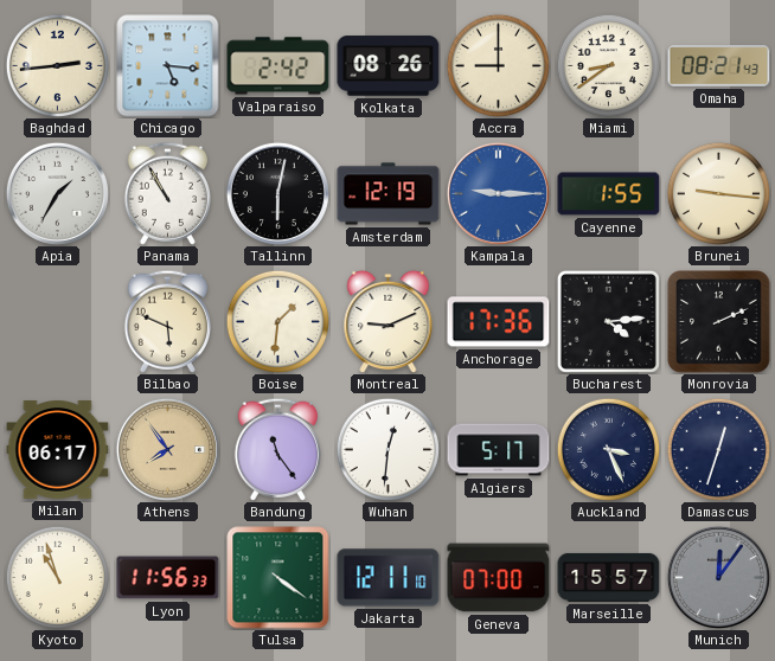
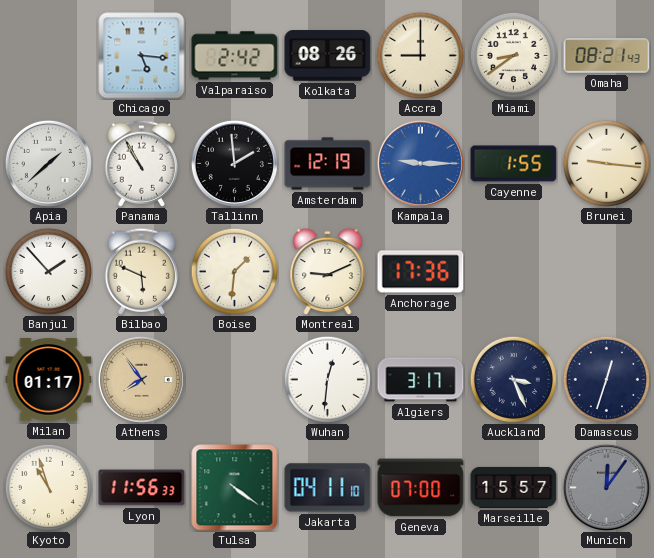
Baghdad: 2:44 -> none (57, 65)
Apia: 1:35 -> 1:38 (48, 163)
Tallinn: 6:02 -> 1:59 (234, 163)
Banjul: none -> 1:53 (48, 271)
Bucharest: 4:14 -> none (608, 321)
Monrovia: 2:11 -> none (719, 322)
Milan: 06:17 -> 01:17 (49, 380)
Bandung: 11:24 -> none (277, 449)
Algiers: 5:17 -> 3:17 (421, 380)
Jakarta: 12:11 -> 04:11 (328, 488)
